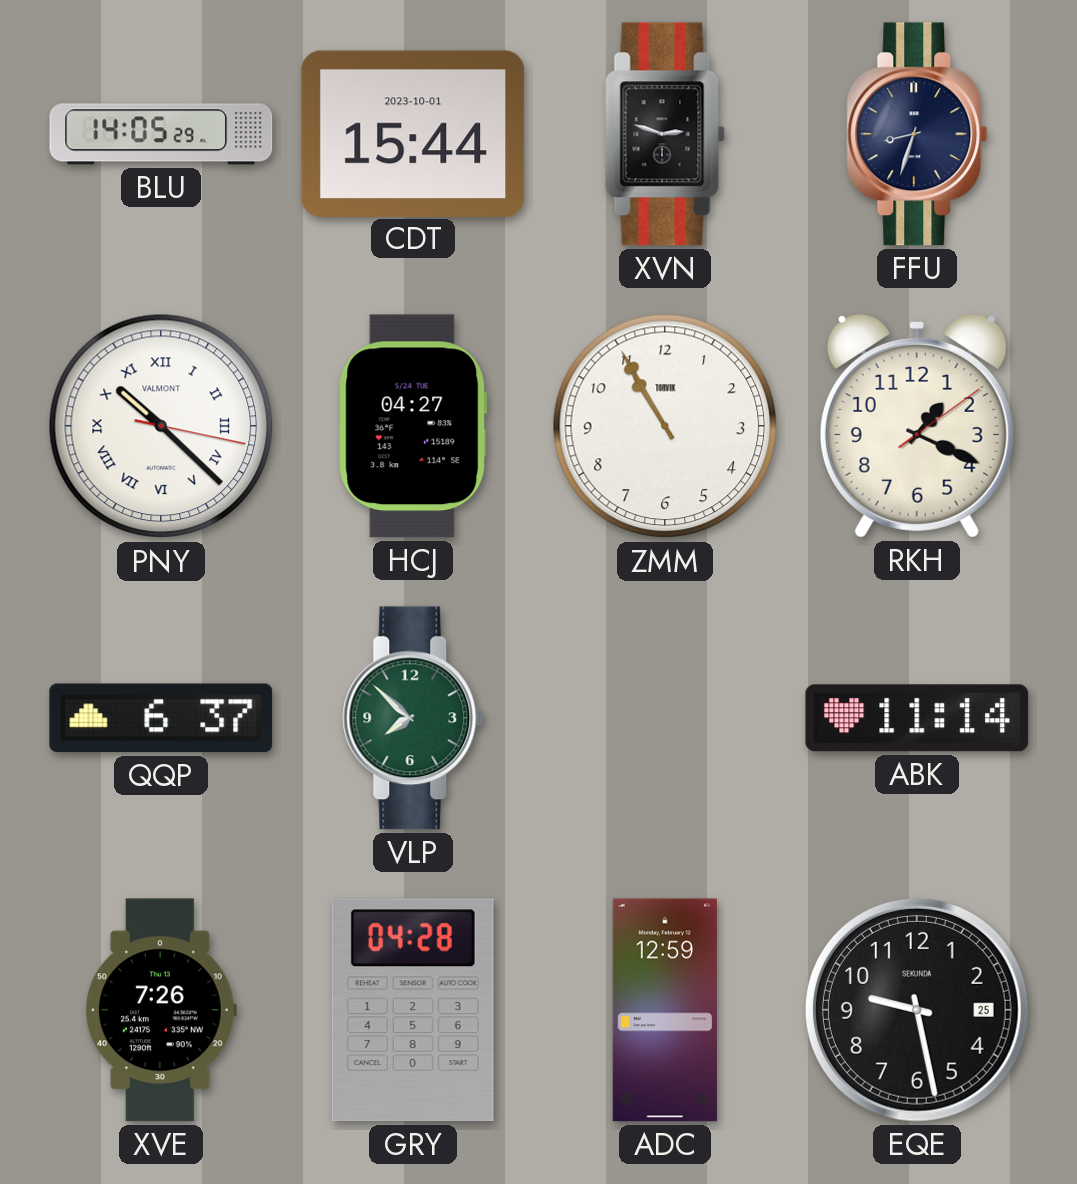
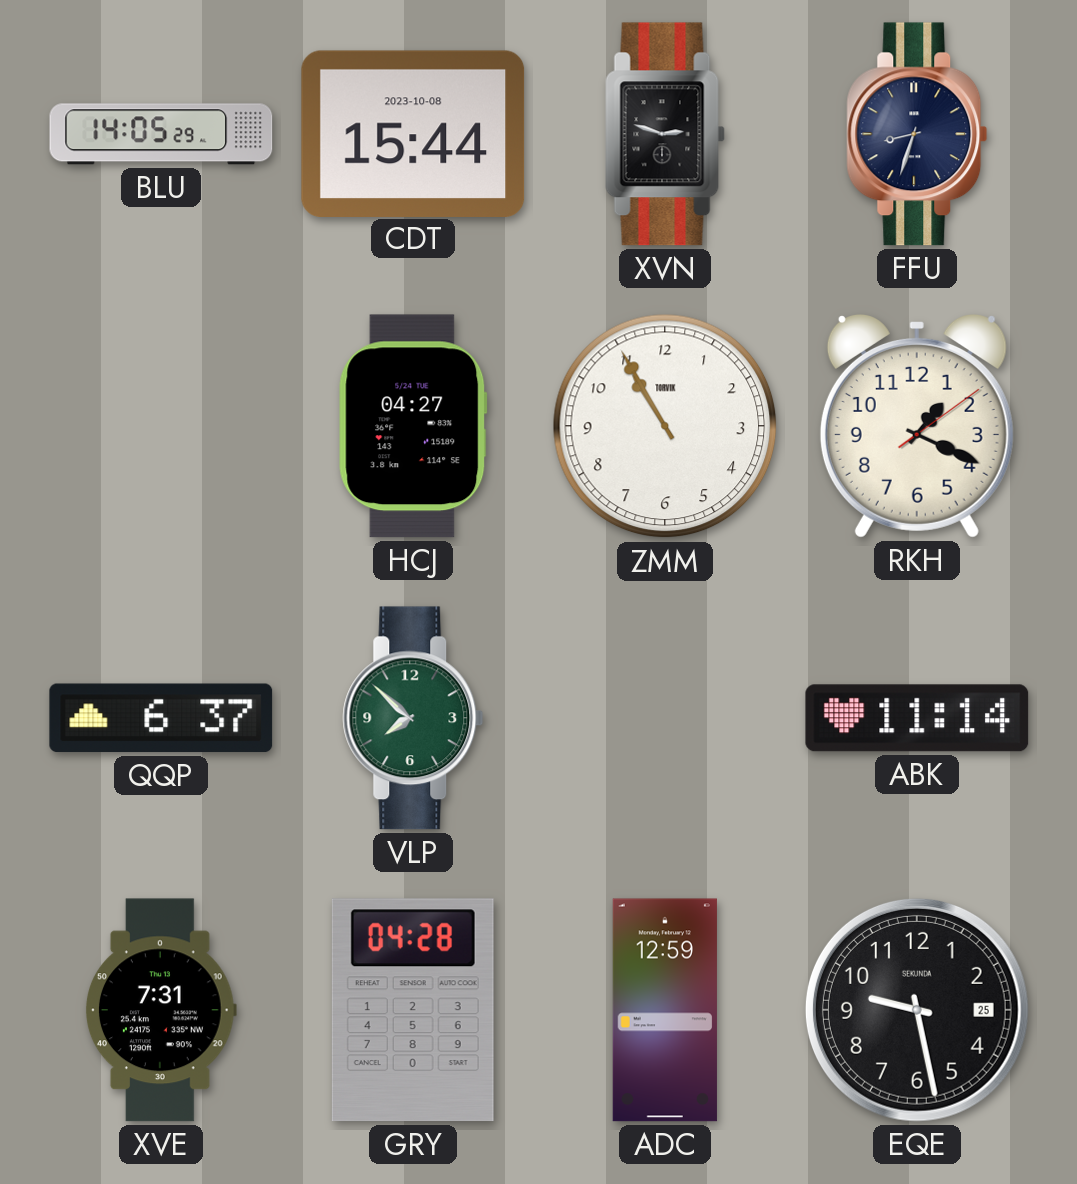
CDT date: 2023-10-01 -> 2023-10-08 (413, 133)
PNY: 10:22 -> none (161, 426)
XVE: 7:26 -> 7:31 (161, 1010)
